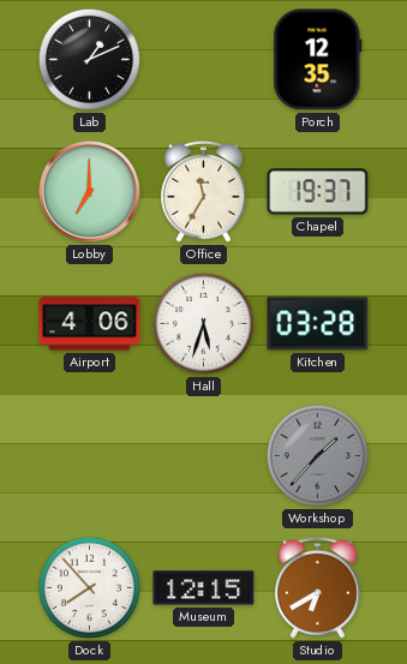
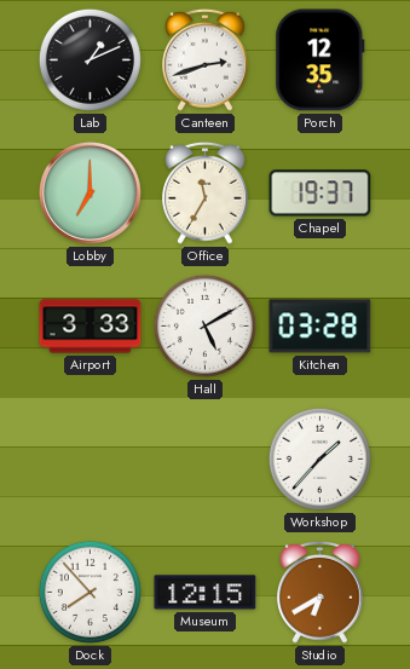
Canteen: none -> 2:42 (206, 59)
Airport: 4:06 -> 3:33 (91, 327)
Hall: 5:33 -> 5:10 (204, 325)
Workshop dial: grey -> white (319, 459)
